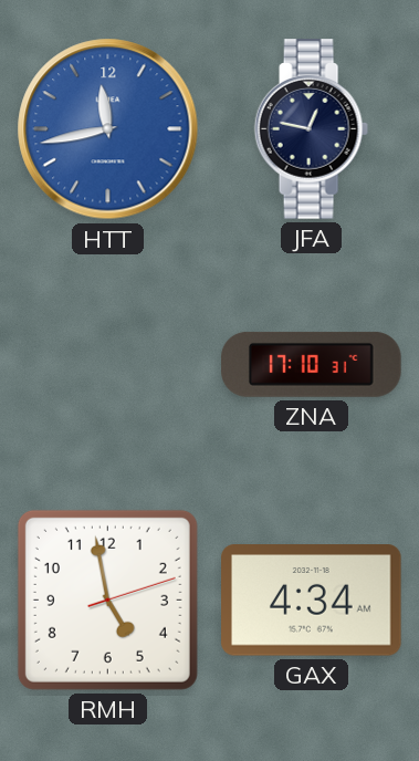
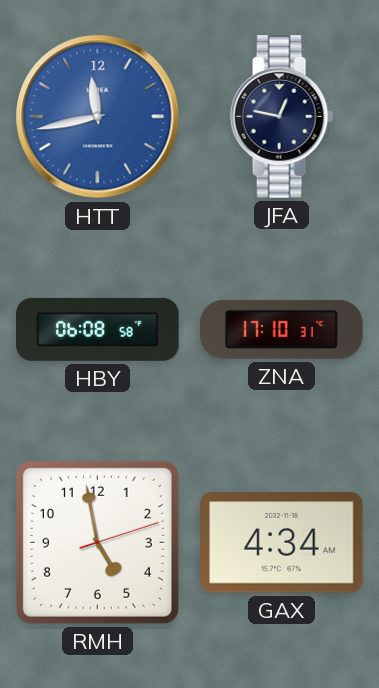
HBY: none -> 06:08 (98, 329)
